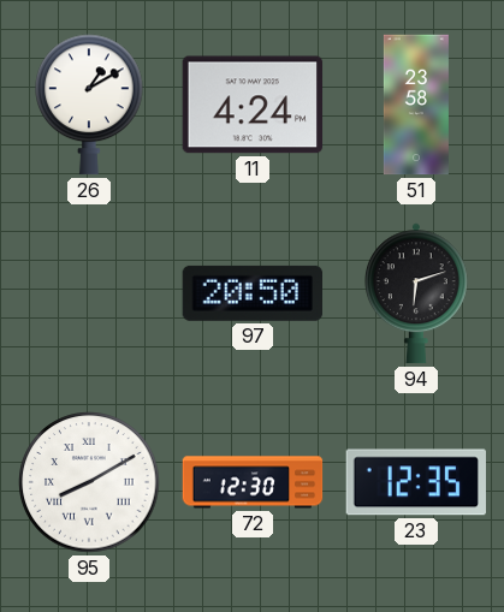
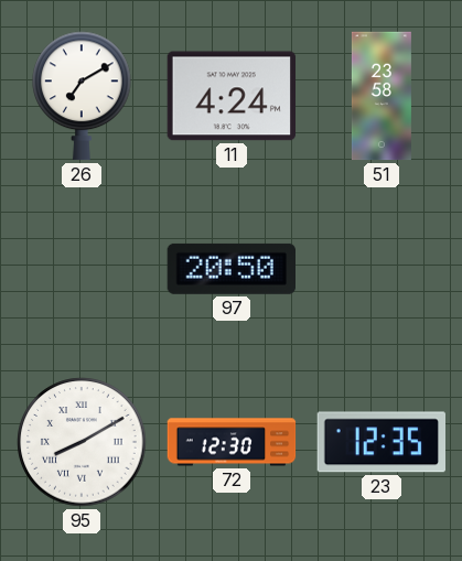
26: 1:10 -> 7:10 (82, 96)
94: 6:12 -> none (417, 293)
